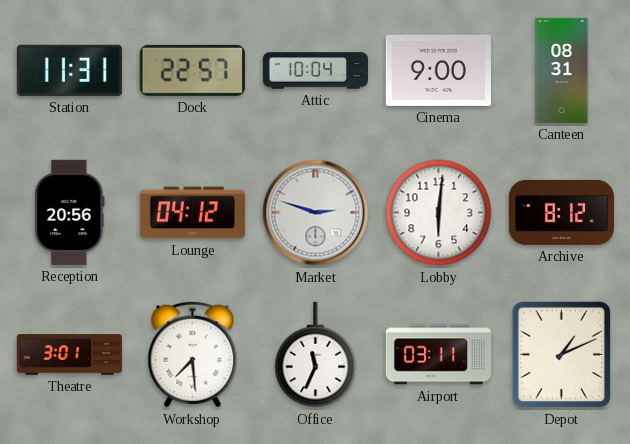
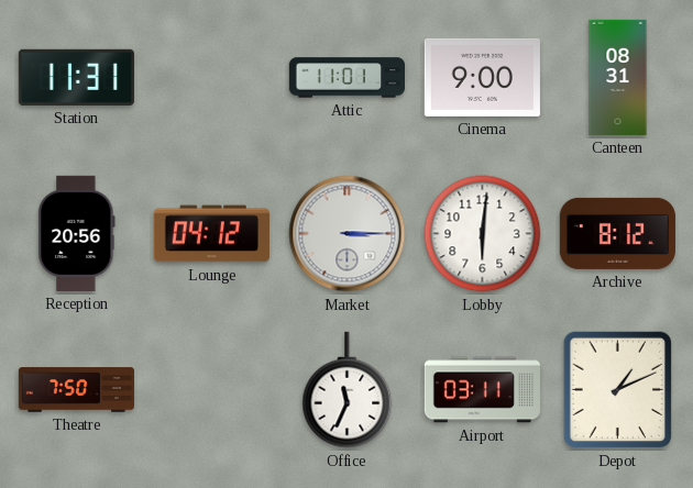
Dock: 22:57 -> none (192, 70)
Attic: 10:04 -> 11:01 (346, 78)
Market: 2:48 -> 3:15 (348, 234)
Theatre: 3:01 -> 7:50 (76, 390)
Workshop: 7:29 -> none (193, 355)
